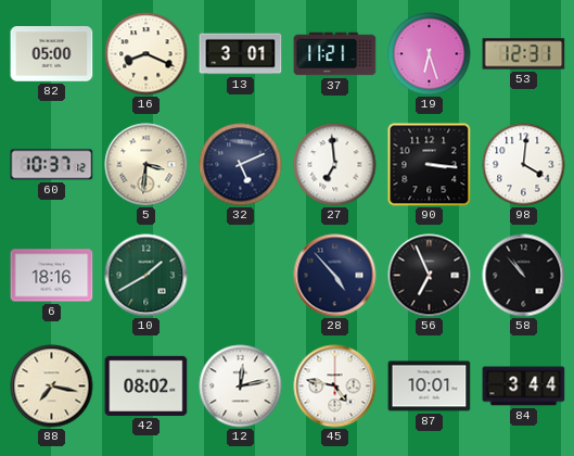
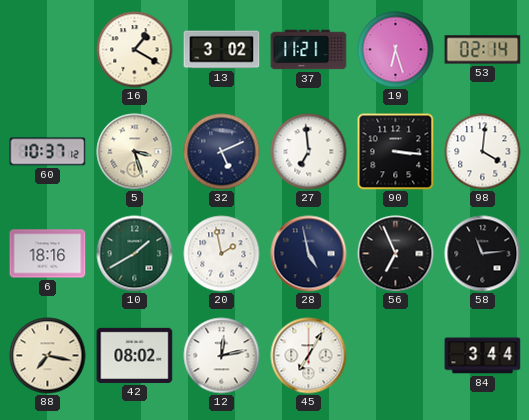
82: 05:00 -> none (52, 54)
16: 8:19 -> 1:20 (135, 50)
13: 3:01 -> 3:02 (222, 50)
53: 12:31 -> 02:14 (483, 50)
5: 3:31 -> 3:27 (135, 152)
20: none -> 1:58 (222, 254)
28: 4:53 -> 4:58 (309, 254)
58: 10:53 -> 11:14 (483, 254)
45: 4:47 -> 7:05 (309, 356)
87: 10:01 -> none (430, 387)
